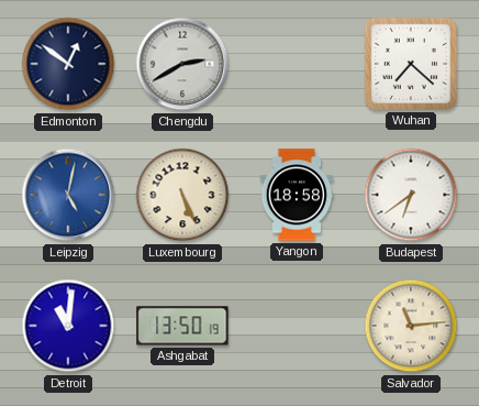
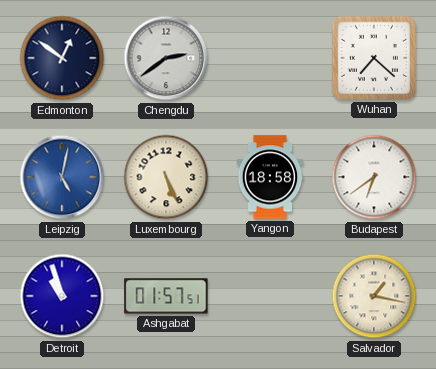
Chengdu: 2:40 -> 2:39 (166, 58)
Detroit: 11:01 -> 10:57 (62, 296)
Ashgabat: 13:50 -> 01:57 (166, 296)
Salvador: 11:14 -> 1:17 (374, 296)
